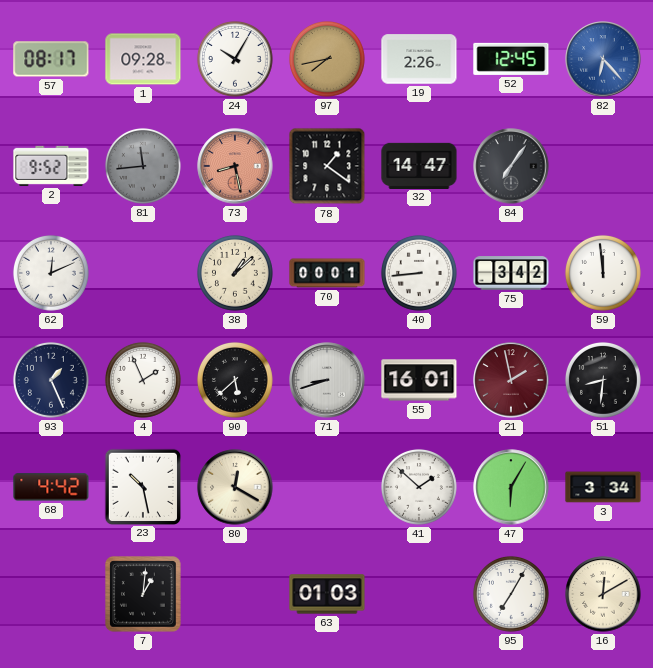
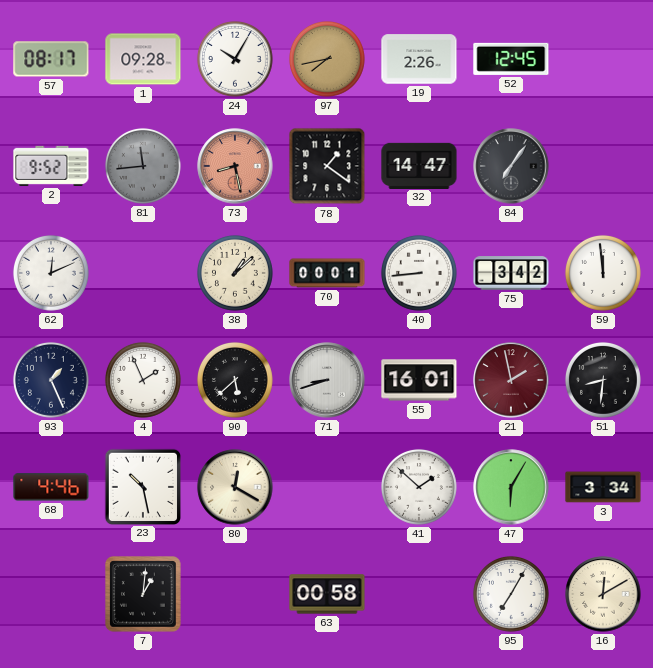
82: 6:23 -> none (603, 59)
68: 4:42 -> 4:46 (51, 487)
63: 01:03 -> 00:58 (327, 594)
